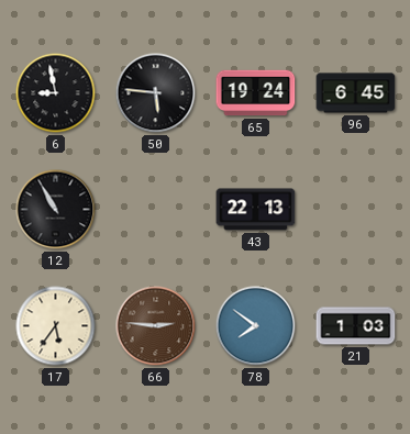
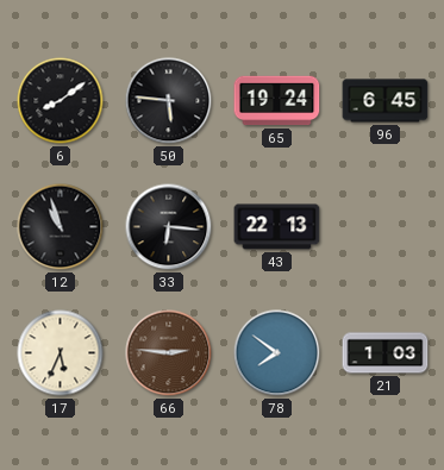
6: 8:58 -> 8:09 (61, 101)
12: 10:55 -> 10:57 (61, 227)
33: none -> 6:16 (169, 227)
17: 5:36 -> 5:34 (61, 353)
